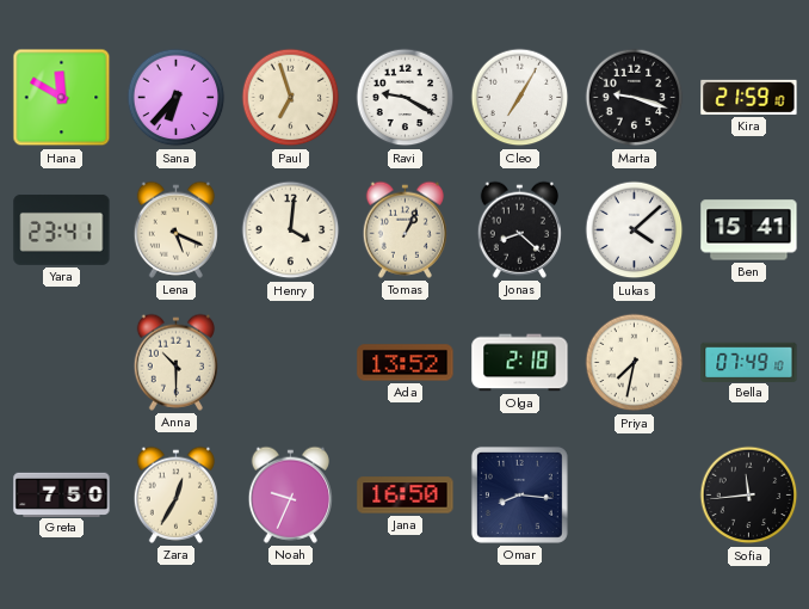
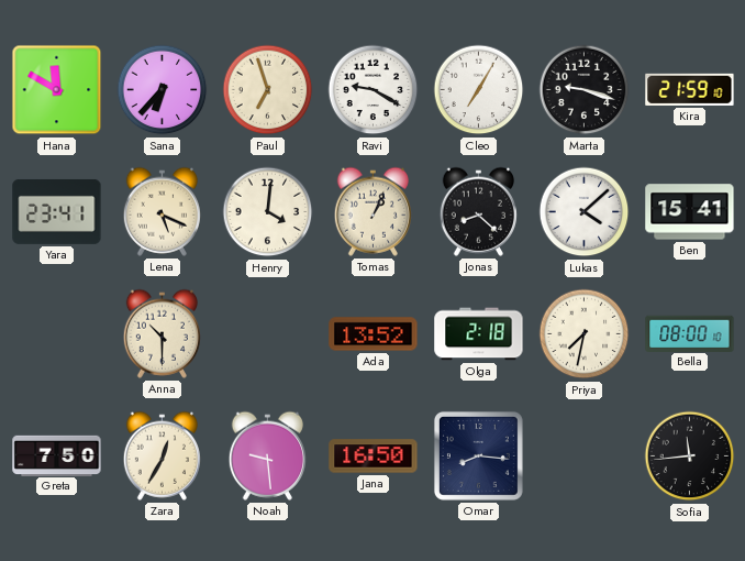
Bella: 07:49 -> 08:00 (690, 333)
Noah: 9:34 -> 9:29 (267, 455)
